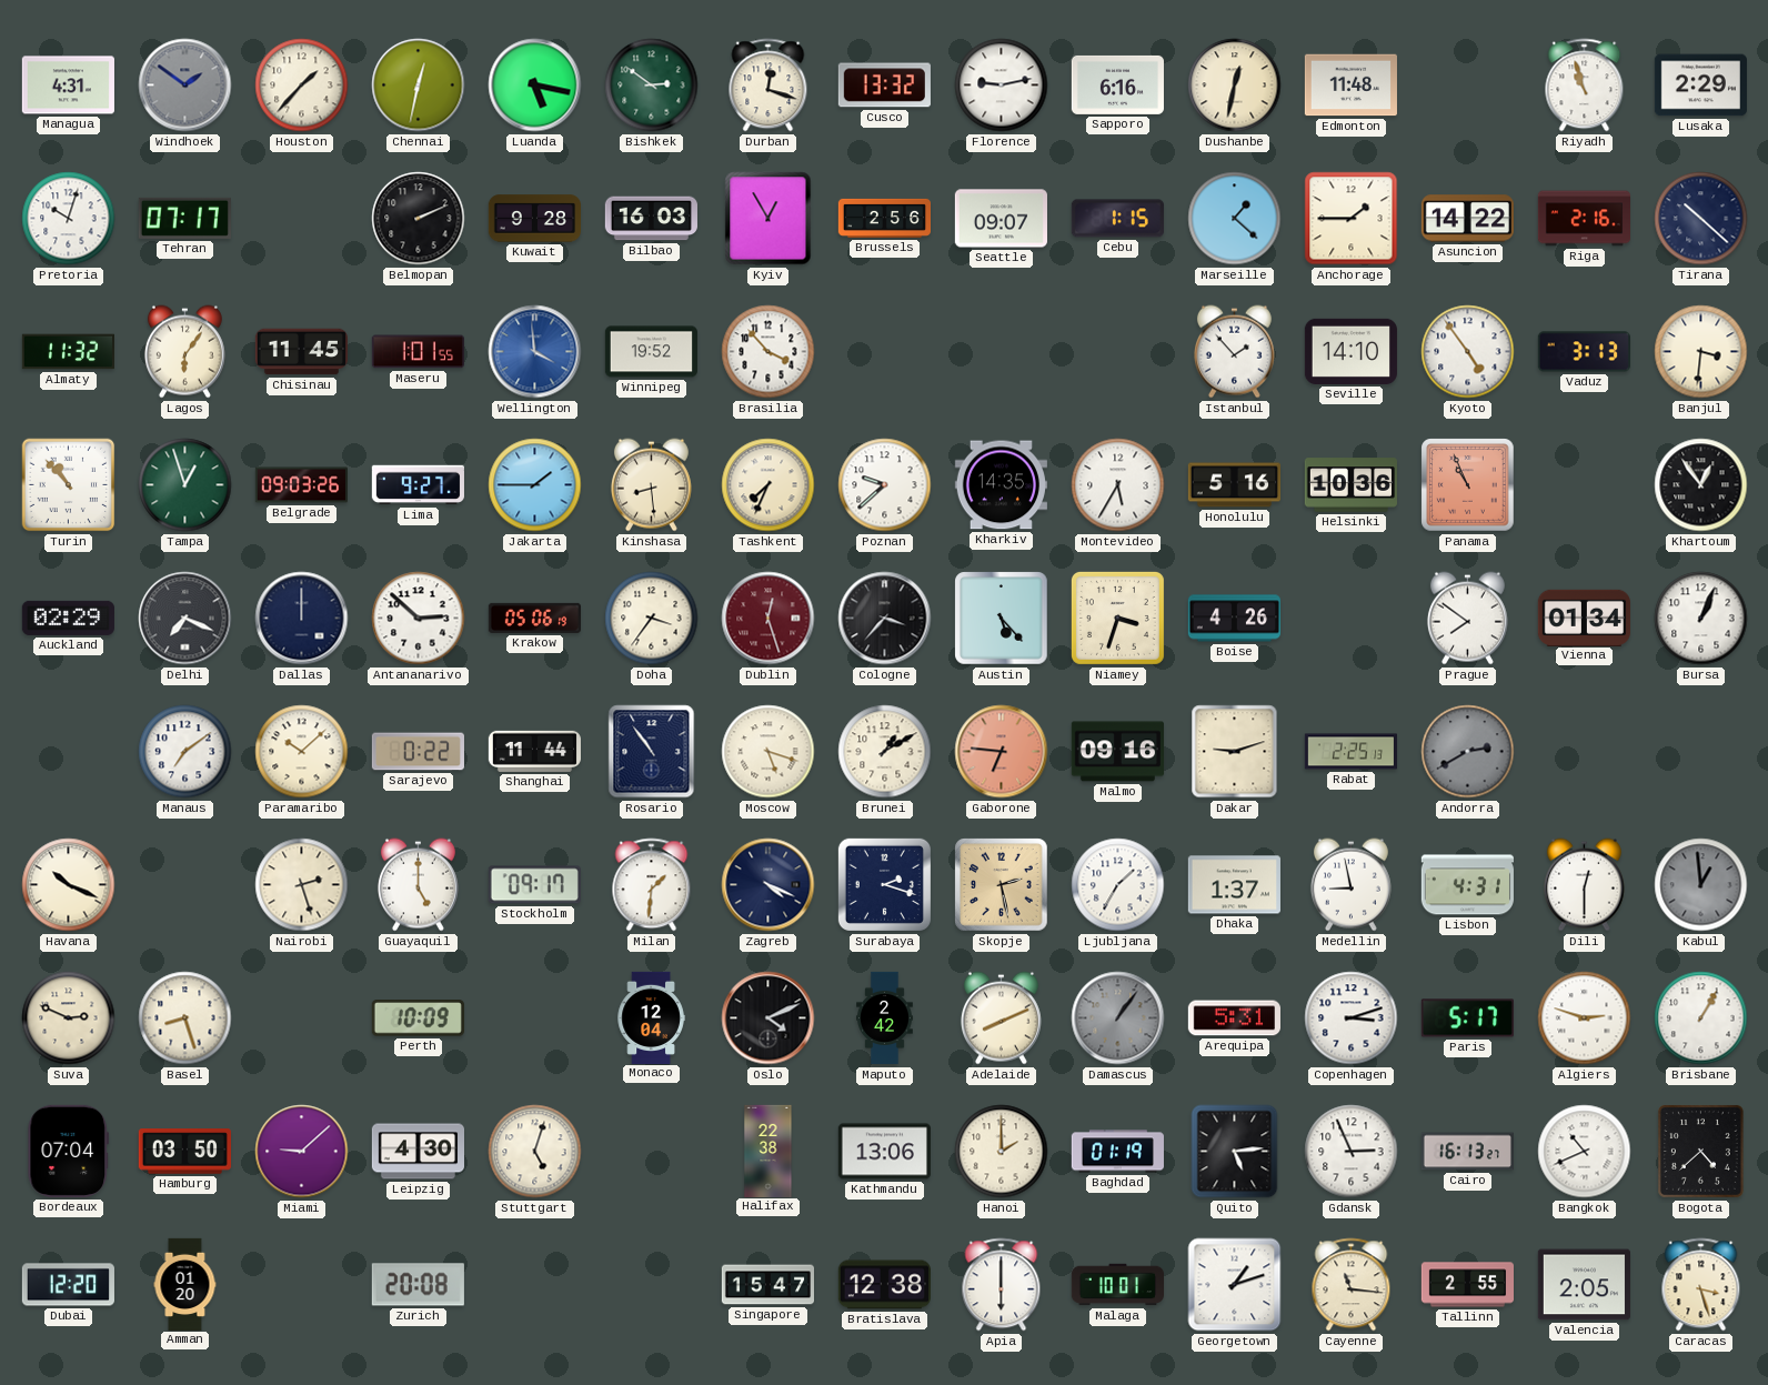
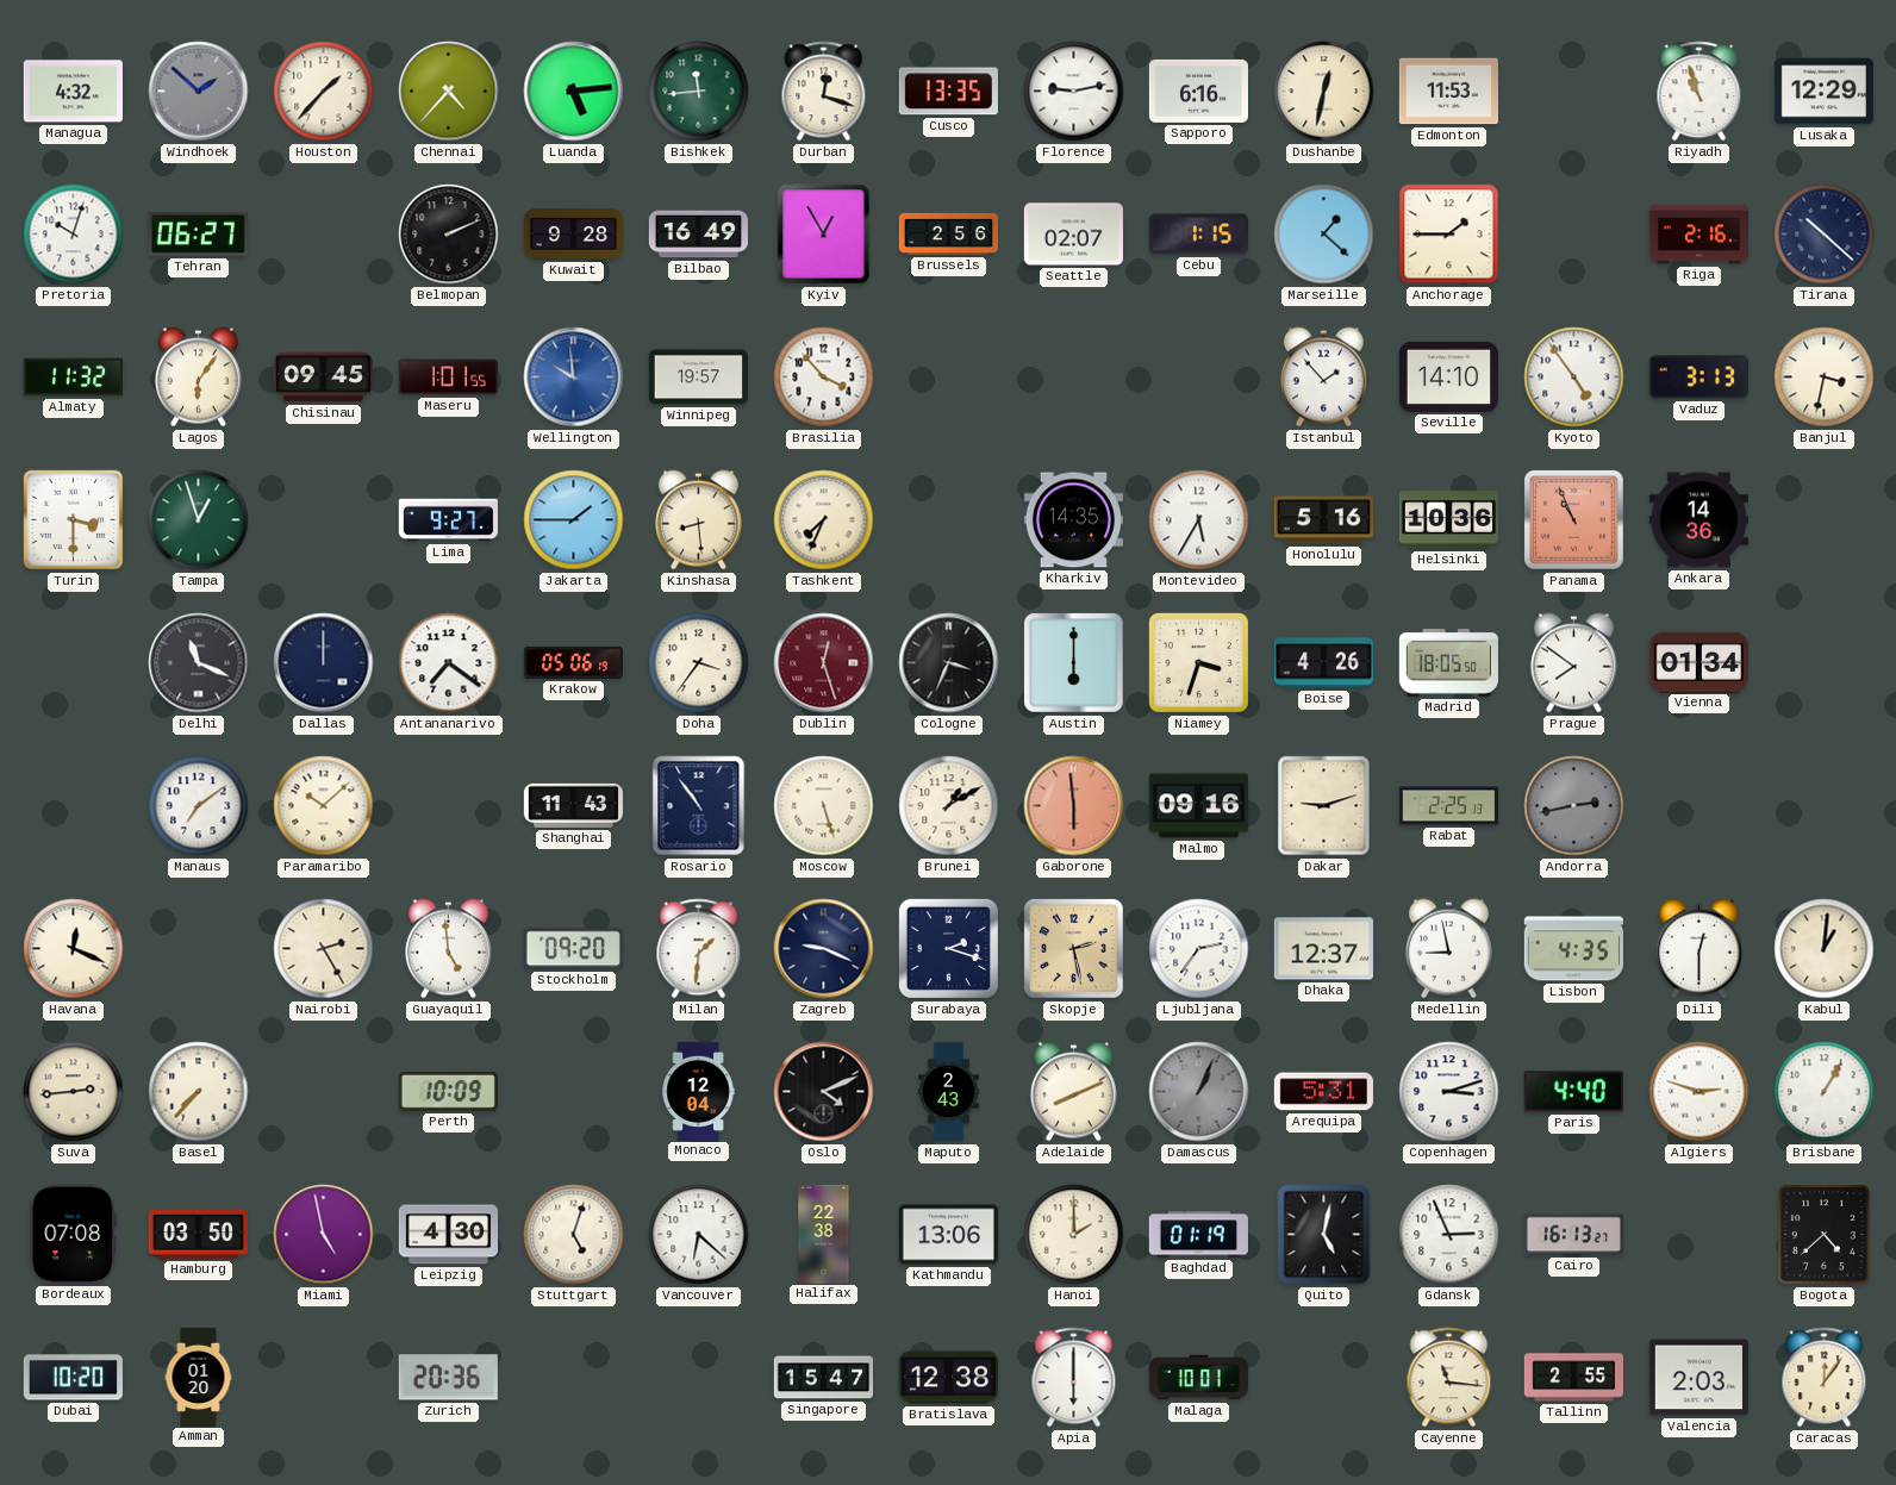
Managua: 4:31 -> 4:32 (73, 92)
Windhoek: 1:51 -> 1:52 (199, 92)
Chennai: 12:32 -> 4:37 (449, 92)
Luanda: 5:17 -> 5:14 (574, 92)
Bishkek: 2:51 -> 11:44 (699, 92)
Cusco: 13:32 -> 13:35 (948, 92)
Edmonton: 11:48 -> 11:53 (1448, 92)
Lusaka: 2:29 -> 12:29 (1823, 92)
Tehran: 07:17 -> 06:27 (198, 233)
Bilbao: 16:03 -> 16:49 (698, 235)
Seattle: 09:07 -> 02:07 (1073, 235)
Asuncion: 14:22 -> none (1467, 219)
Chisinau: 11:45 -> 09:45 (323, 378)
Wellington: 3:59 -> 9:59 (574, 378)
Winnipeg: 19:52 -> 19:57 (698, 378)
Banjul: 3:31 -> 3:32 (1825, 378)
Turin: 10:53 -> 3:30 (74, 520)
Belgrade: 09:03 -> none (301, 485)
Poznan: 9:38 -> none (885, 485)
Ankara: none -> 14:36 (1698, 520)
Khartoum: 12:54 -> none (1701, 485)
Auckland: 02:29 -> none (68, 618)
Delhi: 7:19 -> 11:19 (199, 663)
Antananarivo: 2:52 -> 7:21 (449, 663)
Cologne: 3:37 -> 3:34 (949, 663)
Austin: 5:23 -> 6:00 (1074, 663)
Madrid: none -> 18:05 (1448, 663)
Bursa: 1:04 -> none (1701, 619)
Sarajevo: 0:22 -> none (418, 752)
Shanghai: 11:44 -> 11:43 (573, 805)
Moscow: 5:18 -> 5:27 (824, 806)
Gaborone: 6:46 -> 5:59 (1074, 806)
Andorra: 2:40 -> 2:43 (1574, 806)
Havana: 10:19 -> 12:19 (74, 949)
Nairobi: 2:27 -> 2:25 (324, 949)
Guayaquil: 5:00 -> 4:59 (448, 949)
Stockholm: 09:17 -> 09:20 (573, 949)
Zagreb: 4:19 -> 9:19 (824, 949)
Ljubljana: 1:35 -> 2:36 (1199, 949)
Dhaka: 1:37 -> 12:37 (1323, 949)
Lisbon: 4:31 -> 4:35 (1573, 949)
Kabul: 12:59 -> 1:01 (1825, 949)
Kabul dial: grey -> cream (1825, 949)
Suva: 2:49 -> 2:44 (74, 1092)
Basel: 8:27 -> 7:37 (199, 1092)
Maputo: 2:42 -> 2:43 (949, 1092)
Damascus: 1:06 -> 1:04 (1199, 1092)
Paris: 5:17 -> 4:40 (1573, 1092)
Bordeaux: 07:04 -> 07:08 (73, 1234)
Miami: 9:08 -> 4:58 (324, 1235)
Vancouver: none -> 6:22 (699, 1235)
Quito: 5:14 -> 5:02 (1324, 1235)
Bangkok: 10:41 -> none (1585, 1152)
Dubai: 12:20 -> 10:20 (73, 1378)
Zurich: 20:08 -> 20:36 (448, 1378)
Georgetown: 1:12 -> none (1235, 1285)
Valencia: 2:05 -> 2:03 (1698, 1378)
Caracas: 3:27 -> 12:06 (1825, 1378)
